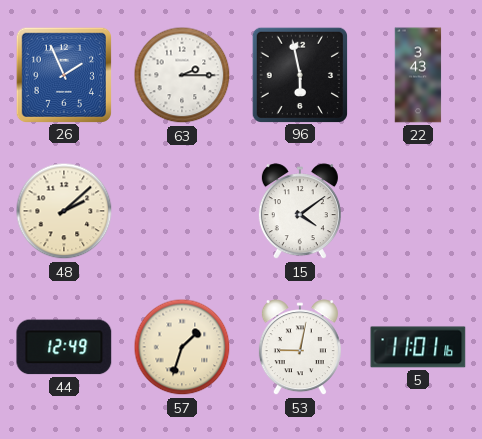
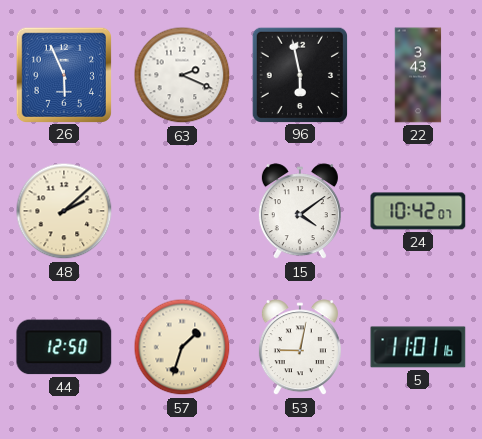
26: 1:56 -> 5:56 (63, 74)
63: 2:15 -> 2:19 (182, 75)
24: none -> 10:42 (418, 211)
44: 12:49 -> 12:50 (64, 347)
